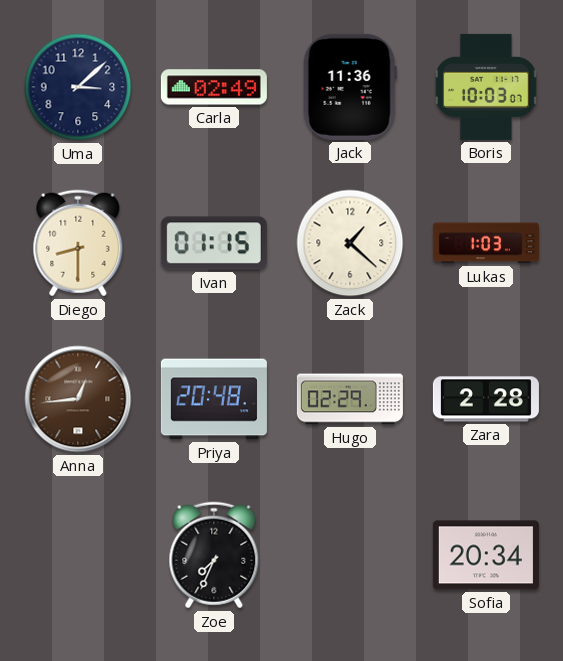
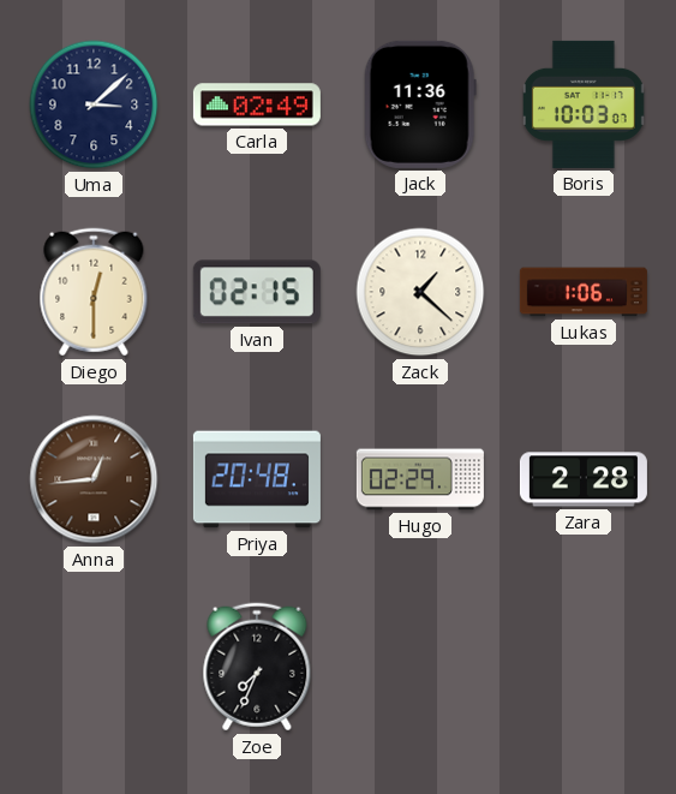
Diego: 8:30 -> 12:30 (94, 292)
Ivan: 01:15 -> 02:15 (257, 292)
Lukas: 1:03 -> 1:06 (584, 292)
Sofia: 20:34 -> none (486, 555)
